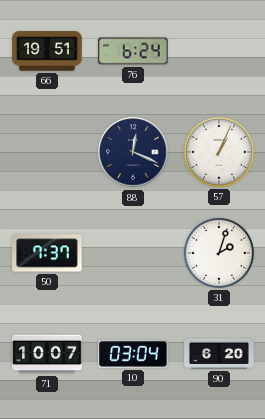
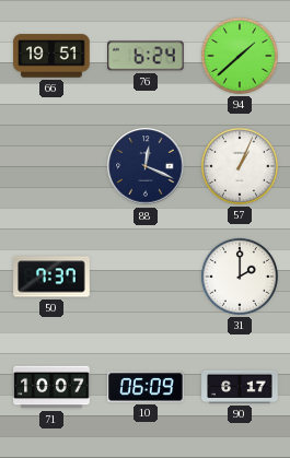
94: none -> 1:38 (240, 56)
31: 2:03 -> 2:00 (240, 277)
10: 03:04 -> 06:09 (146, 387)
90: 6:20 -> 6:17 (240, 387)
